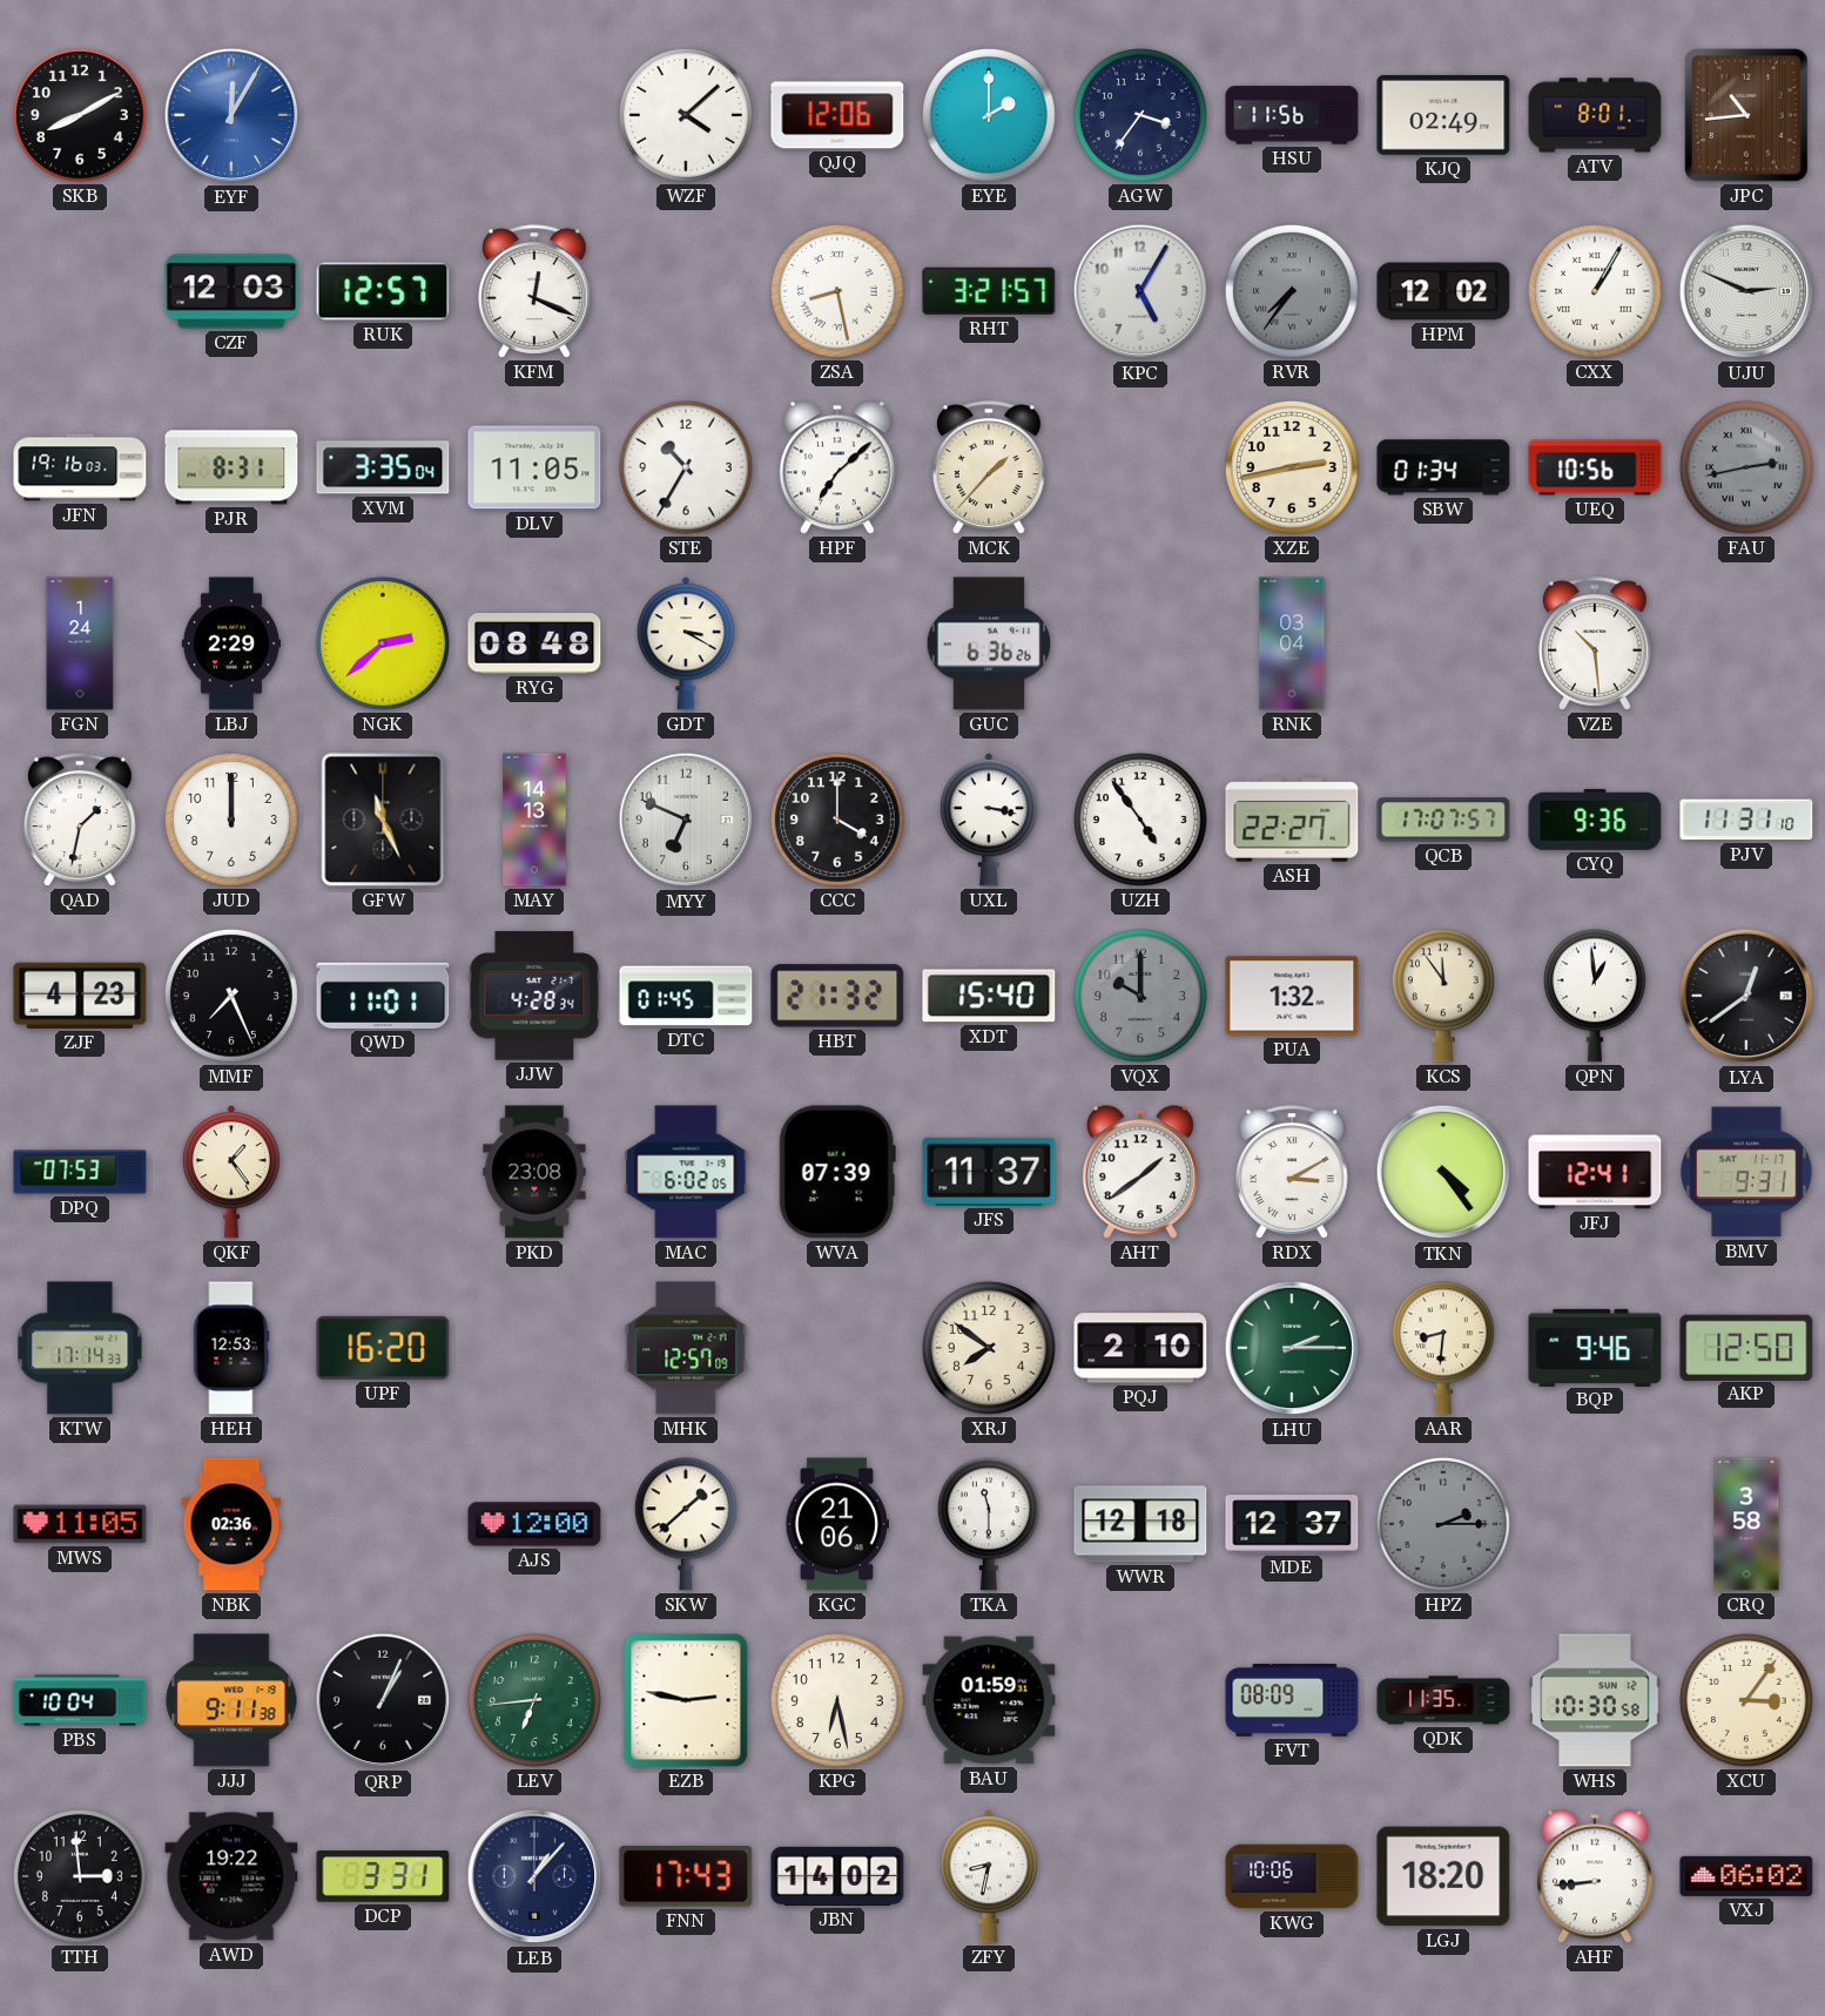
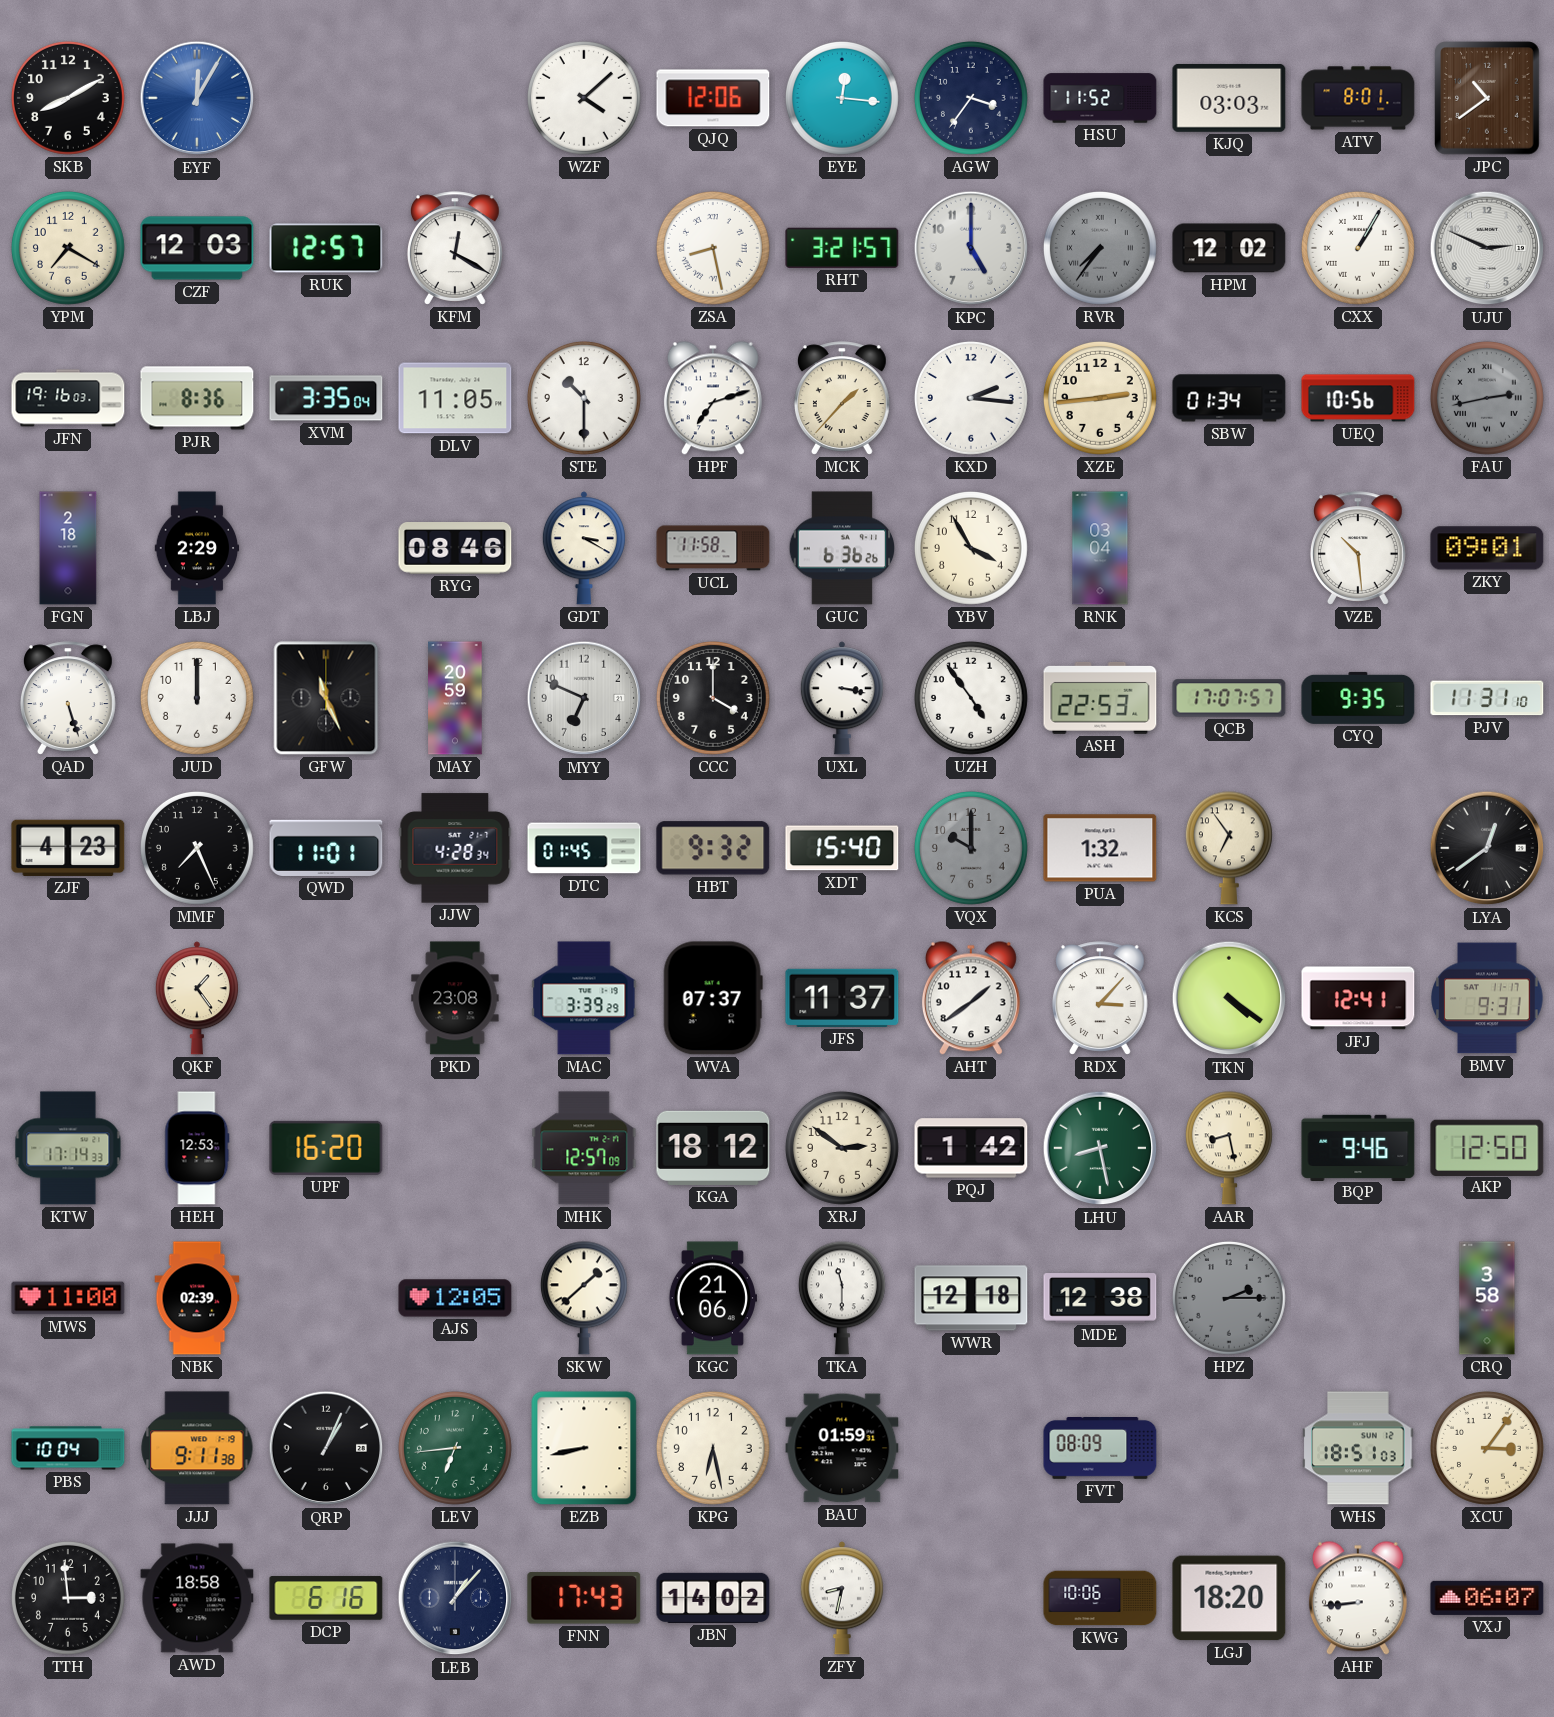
EYE: 2:00 -> 12:16 (842, 98)
HSU: 11:56 -> 11:52 (1100, 98)
KJQ: 02:49 -> 03:03 (1229, 98)
JPC: 10:44 -> 10:39 (1487, 98)
YPM: none -> 7:20 (68, 248)
KFM: 12:19 -> 12:20 (455, 248)
KPC: 5:05 -> 5:00 (971, 248)
PJR: 8:31 -> 8:36 (197, 398)
STE: 10:35 -> 10:30 (584, 398)
HPF: 7:08 -> 7:12 (713, 398)
KXD: none -> 2:16 (971, 398)
XZE: 2:43 -> 2:44 (1100, 398)
FGN: 1:24 -> 2:18 (68, 548)
NGK: 2:38 -> none (383, 643)
RYG: 08:48 -> 08:46 (455, 548)
UCL: none -> 11:58 (713, 548)
YBV: none -> 3:55 (971, 548)
ZKY: none -> 09:01 (1487, 548)
QAD: 1:32 -> 5:27 (68, 698)
MAY: 14:13 -> 20:59 (455, 698)
ASH: 22:27 -> 22:53 (1100, 698)
CYQ: 9:36 -> 9:35 (1358, 698)
HBT: 21:32 -> 9:32 (713, 848)
KCS: 11:54 -> 6:54 (1229, 848)
QPN: 12:59 -> none (1595, 996)
DPQ: 07:53 -> none (80, 1172)
MAC: 6:02 -> 3:39 (584, 998)
WVA: 07:39 -> 07:37 (713, 998)
RDX: 3:10 -> 3:07 (1100, 998)
TKN: 4:24 -> 4:21 (1229, 998)
KGA: none -> 18:12 (713, 1148)
XRJ: 7:51 -> 2:51 (842, 1148)
PQJ: 2:10 -> 1:42 (971, 1148)
LHU: 2:15 -> 8:28 (1100, 1148)
AAR: 8:31 -> 8:28 (1229, 1148)
MWS: 11:05 -> 11:00 (68, 1298)
NBK: 02:36 -> 02:39 (197, 1298)
AJS: 12:00 -> 12:05 (455, 1298)
MDE: 12:37 -> 12:38 (1100, 1298)
EZB: 2:47 -> 8:43 (584, 1448)
QDK: 11:35 -> none (1443, 1700)
WHS: 10:30 -> 18:51 (1358, 1448)
AWD: 19:22 -> 18:58 (197, 1598)
DCP: 3:31 -> 6:16 (326, 1598)
VXJ: 06:02 -> 06:07 (1487, 1598)
